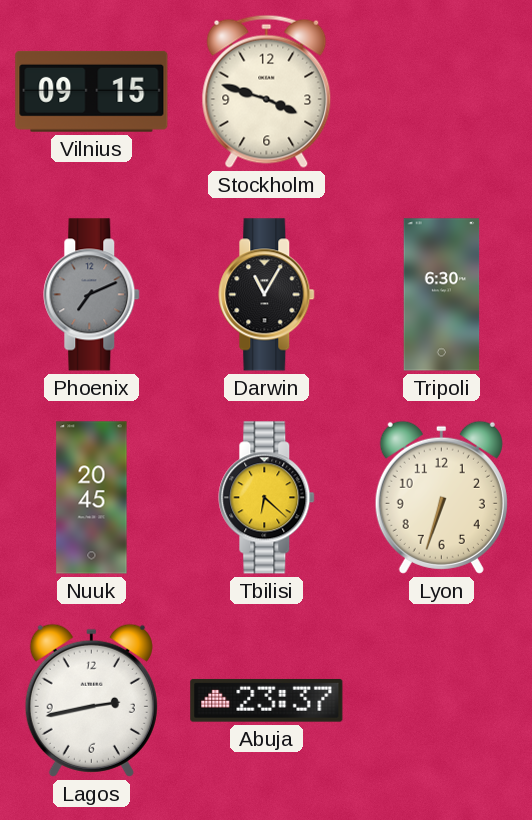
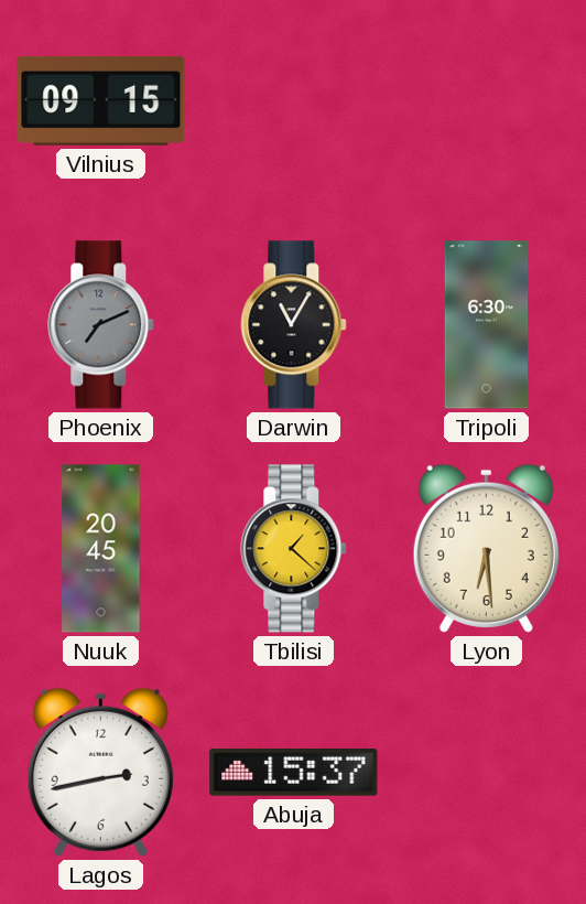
Stockholm: 3:48 -> none (267, 91)
Tbilisi: 6:22 -> 1:22 (294, 549)
Lyon: 6:33 -> 6:29 (486, 548)
Abuja: 23:37 -> 15:37 (294, 773)
